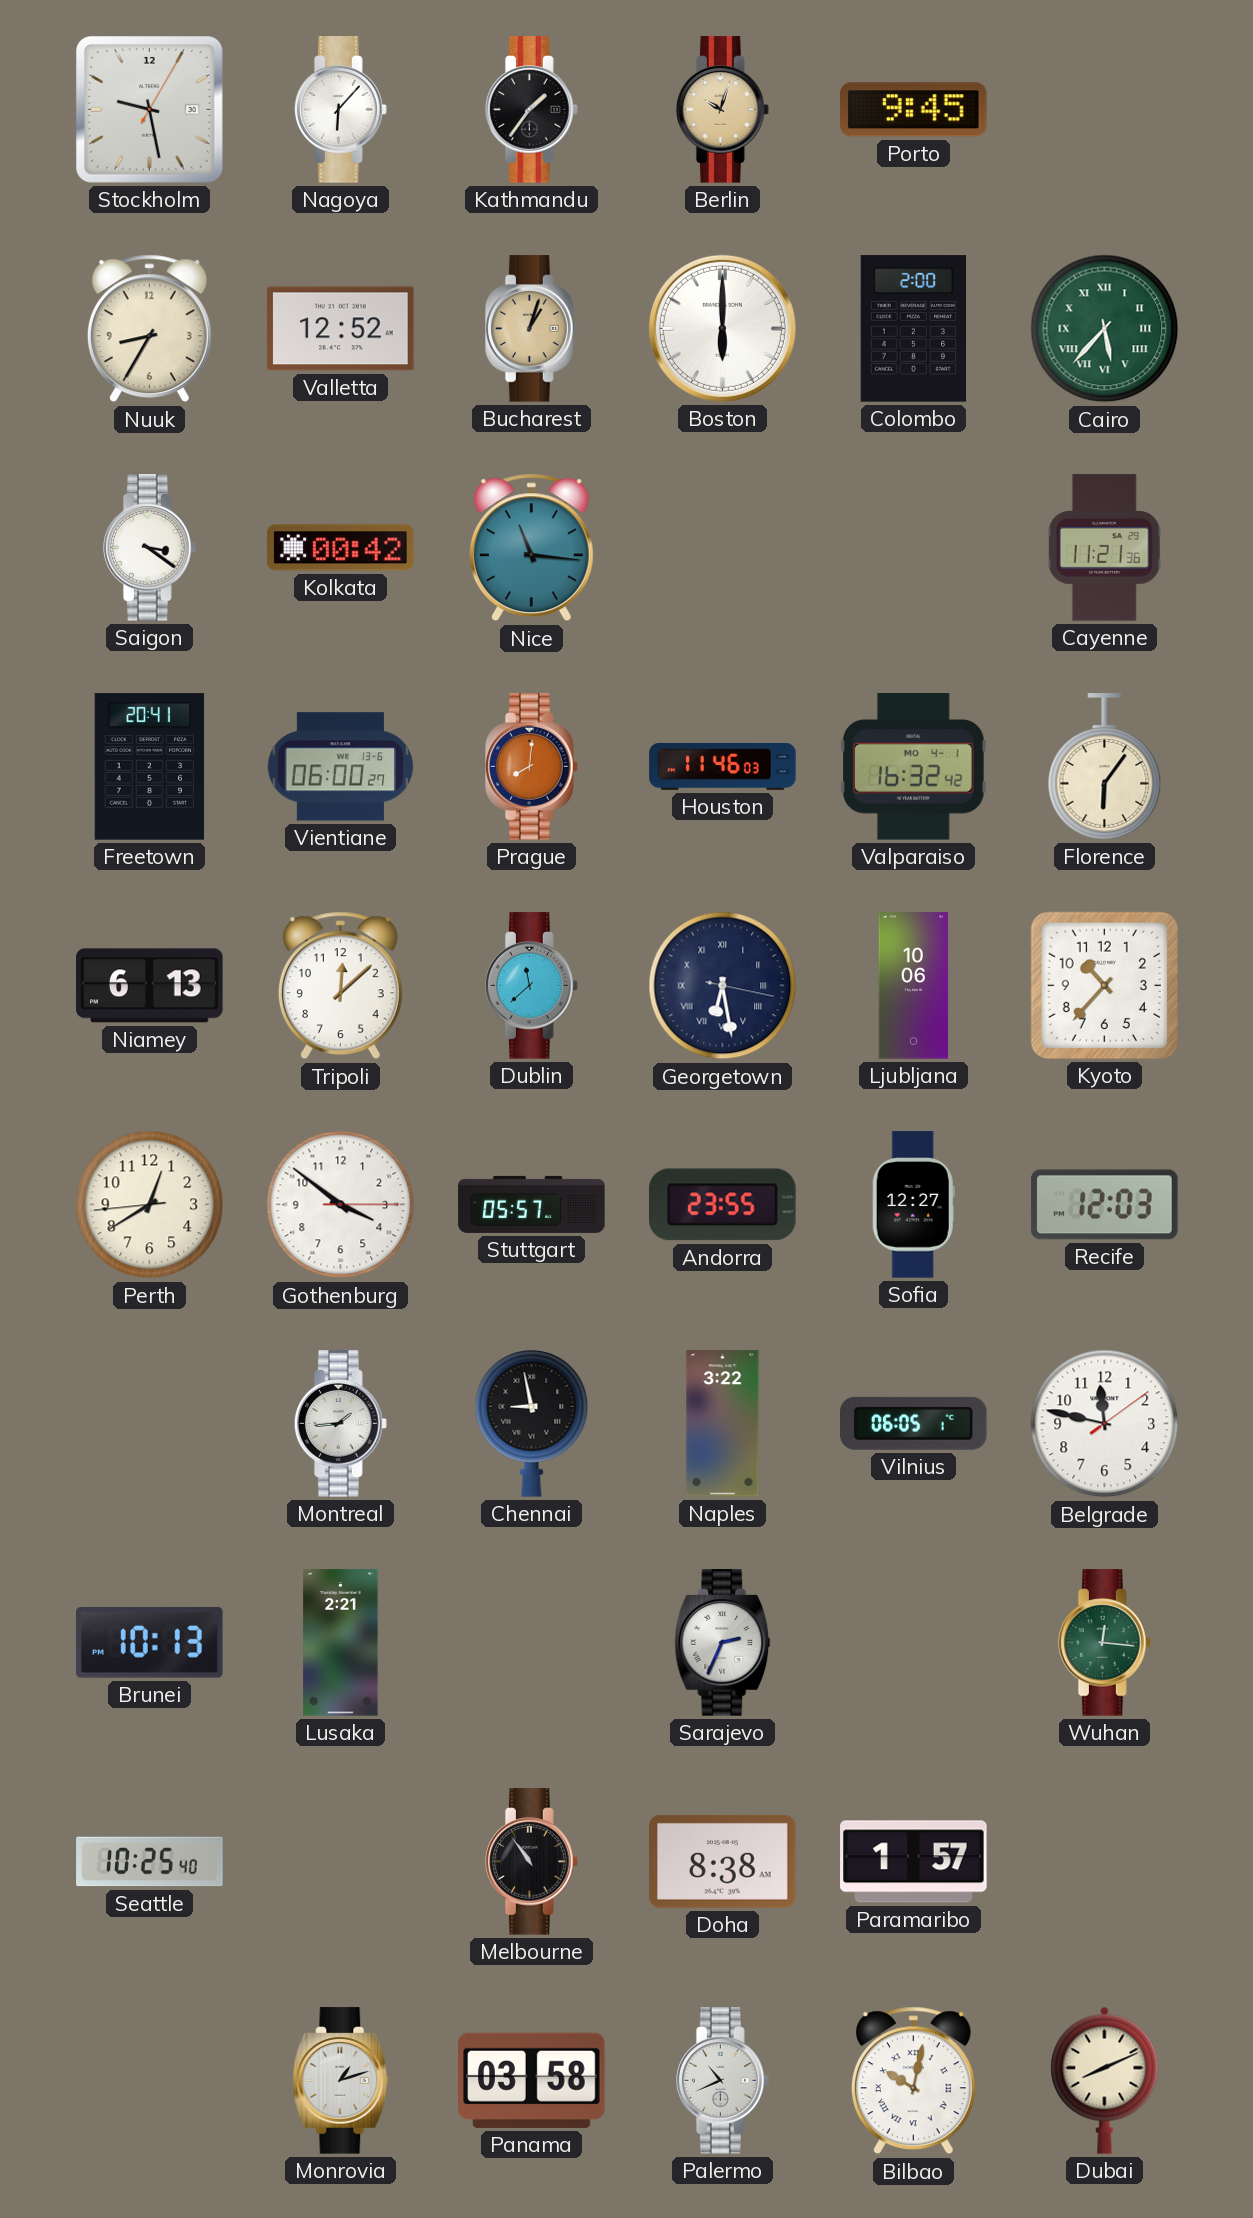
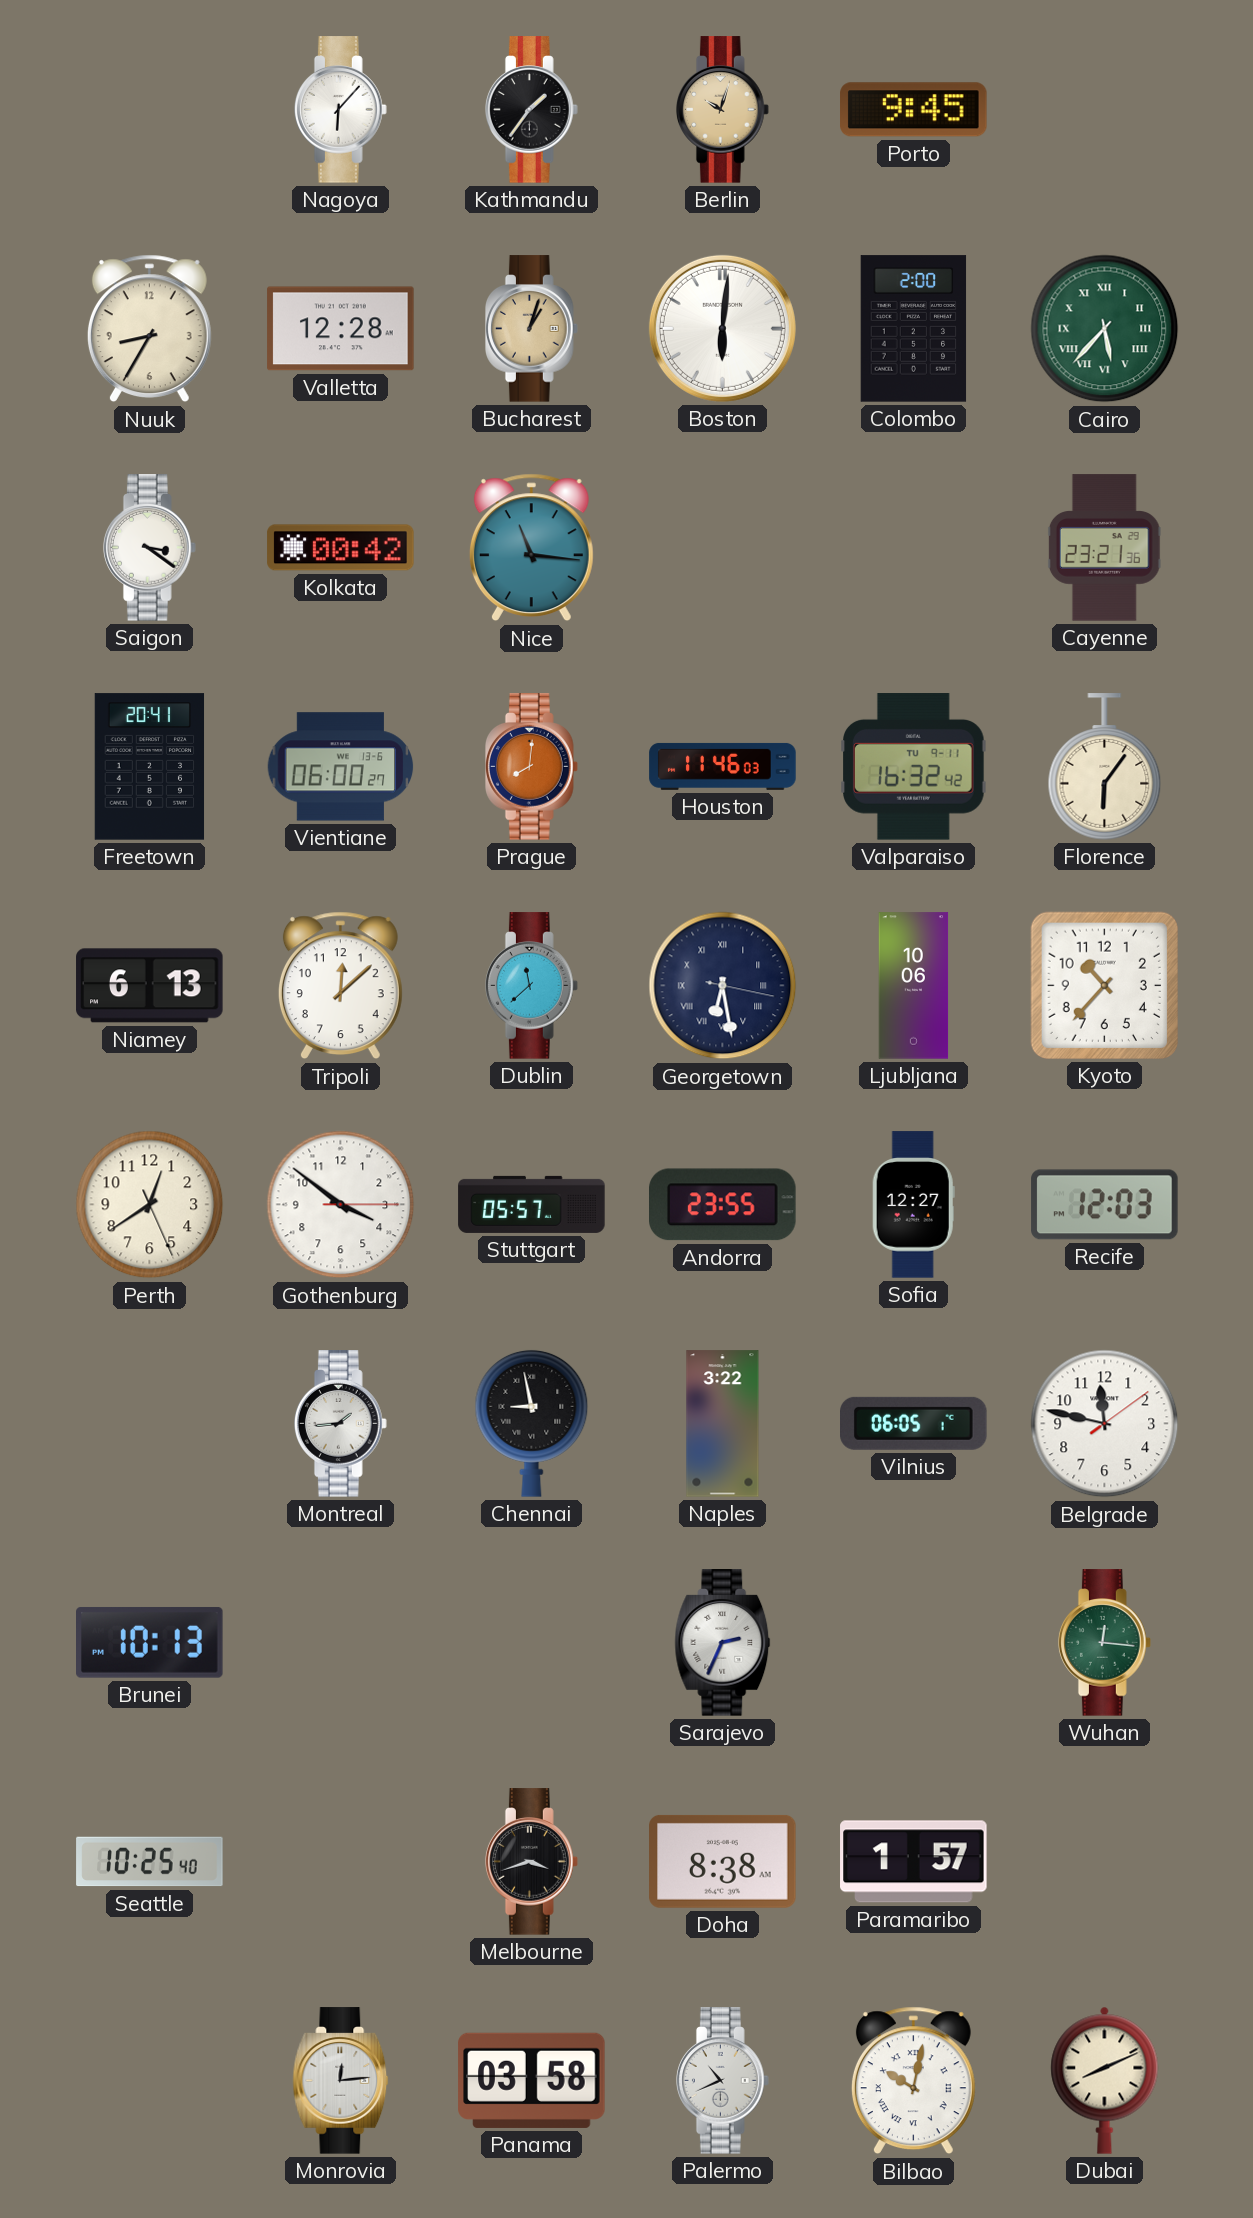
Stockholm: 9:28 -> none (150, 110)
Valletta: 12:52 -> 12:28 (341, 329)
Boston: 6:00 -> 6:01 (722, 328)
Cayenne: 11:21 -> 23:21 (1104, 548)
Valparaiso date: MO 4-1 -> TU 9-11 (914, 767)
Perth: 12:39:44 -> 12:39:26 (150, 1205)
Lusaka: 2:21 -> none (341, 1643)
Melbourne: 10:54 -> 3:42 (532, 1862)
Monrovia: 1:12 -> 12:14 (341, 2081)
